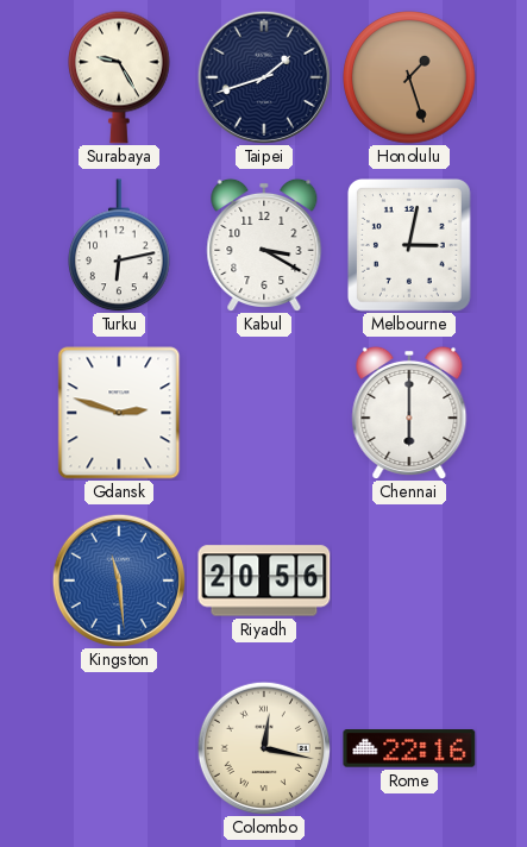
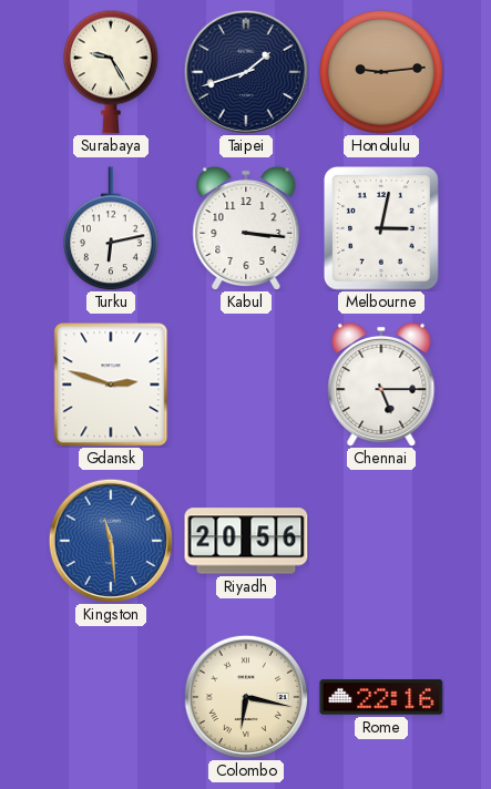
Honolulu: 1:27 -> 9:14 (381, 72)
Kabul: 3:20 -> 3:16 (246, 227)
Chennai: 6:00 -> 5:15 (381, 383)
Colombo: 12:17 -> 6:17 (246, 697)
